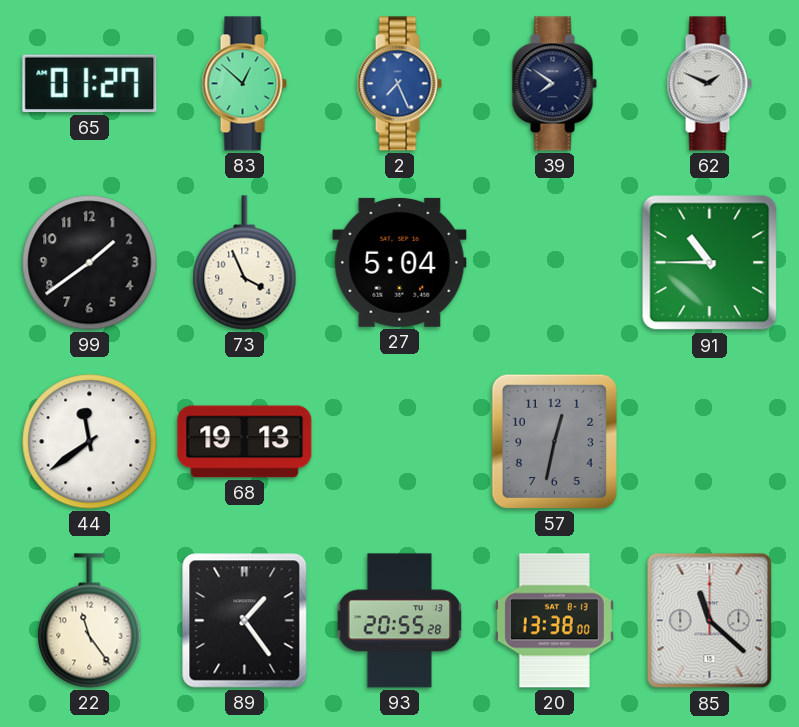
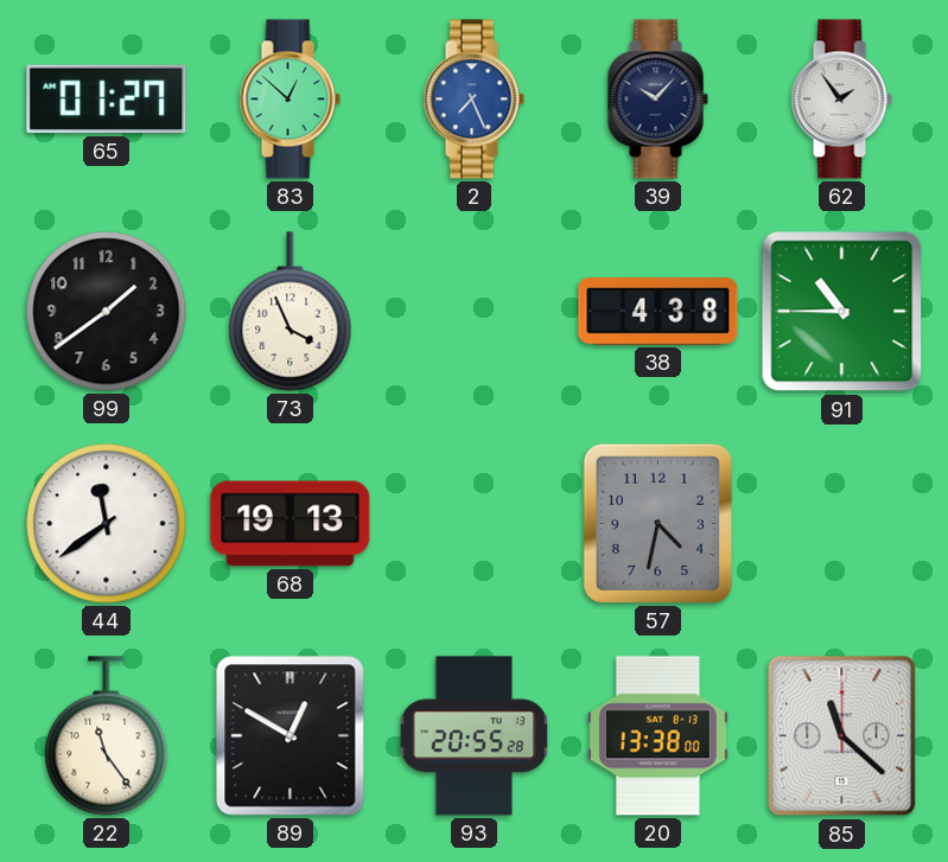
39: 7:51 -> 10:07 (657, 100)
62: 1:49 -> 1:54 (841, 100)
27: 5:04 -> none (400, 262)
38: none -> 4:38 (658, 312)
57: 12:32 -> 4:32 (657, 523)
89: 1:24 -> 12:50 (291, 736)
